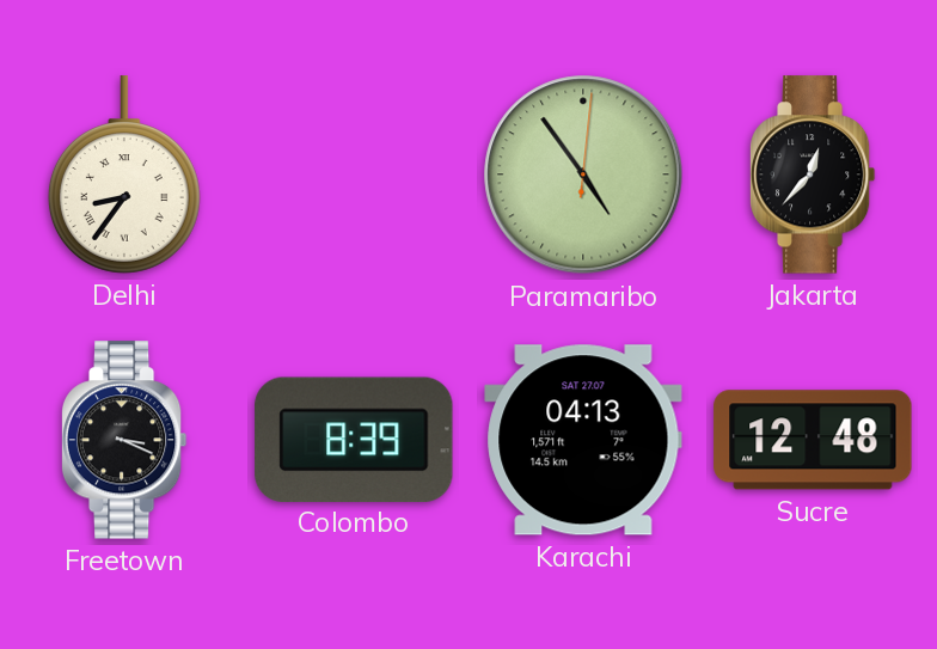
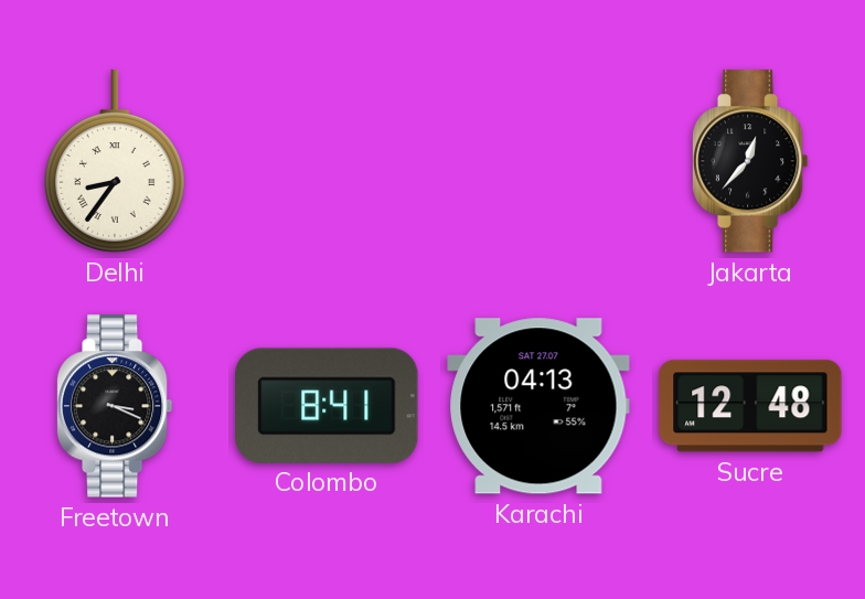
Paramaribo: 4:54 -> none (583, 175)
Colombo: 8:39 -> 8:41 (327, 405)
